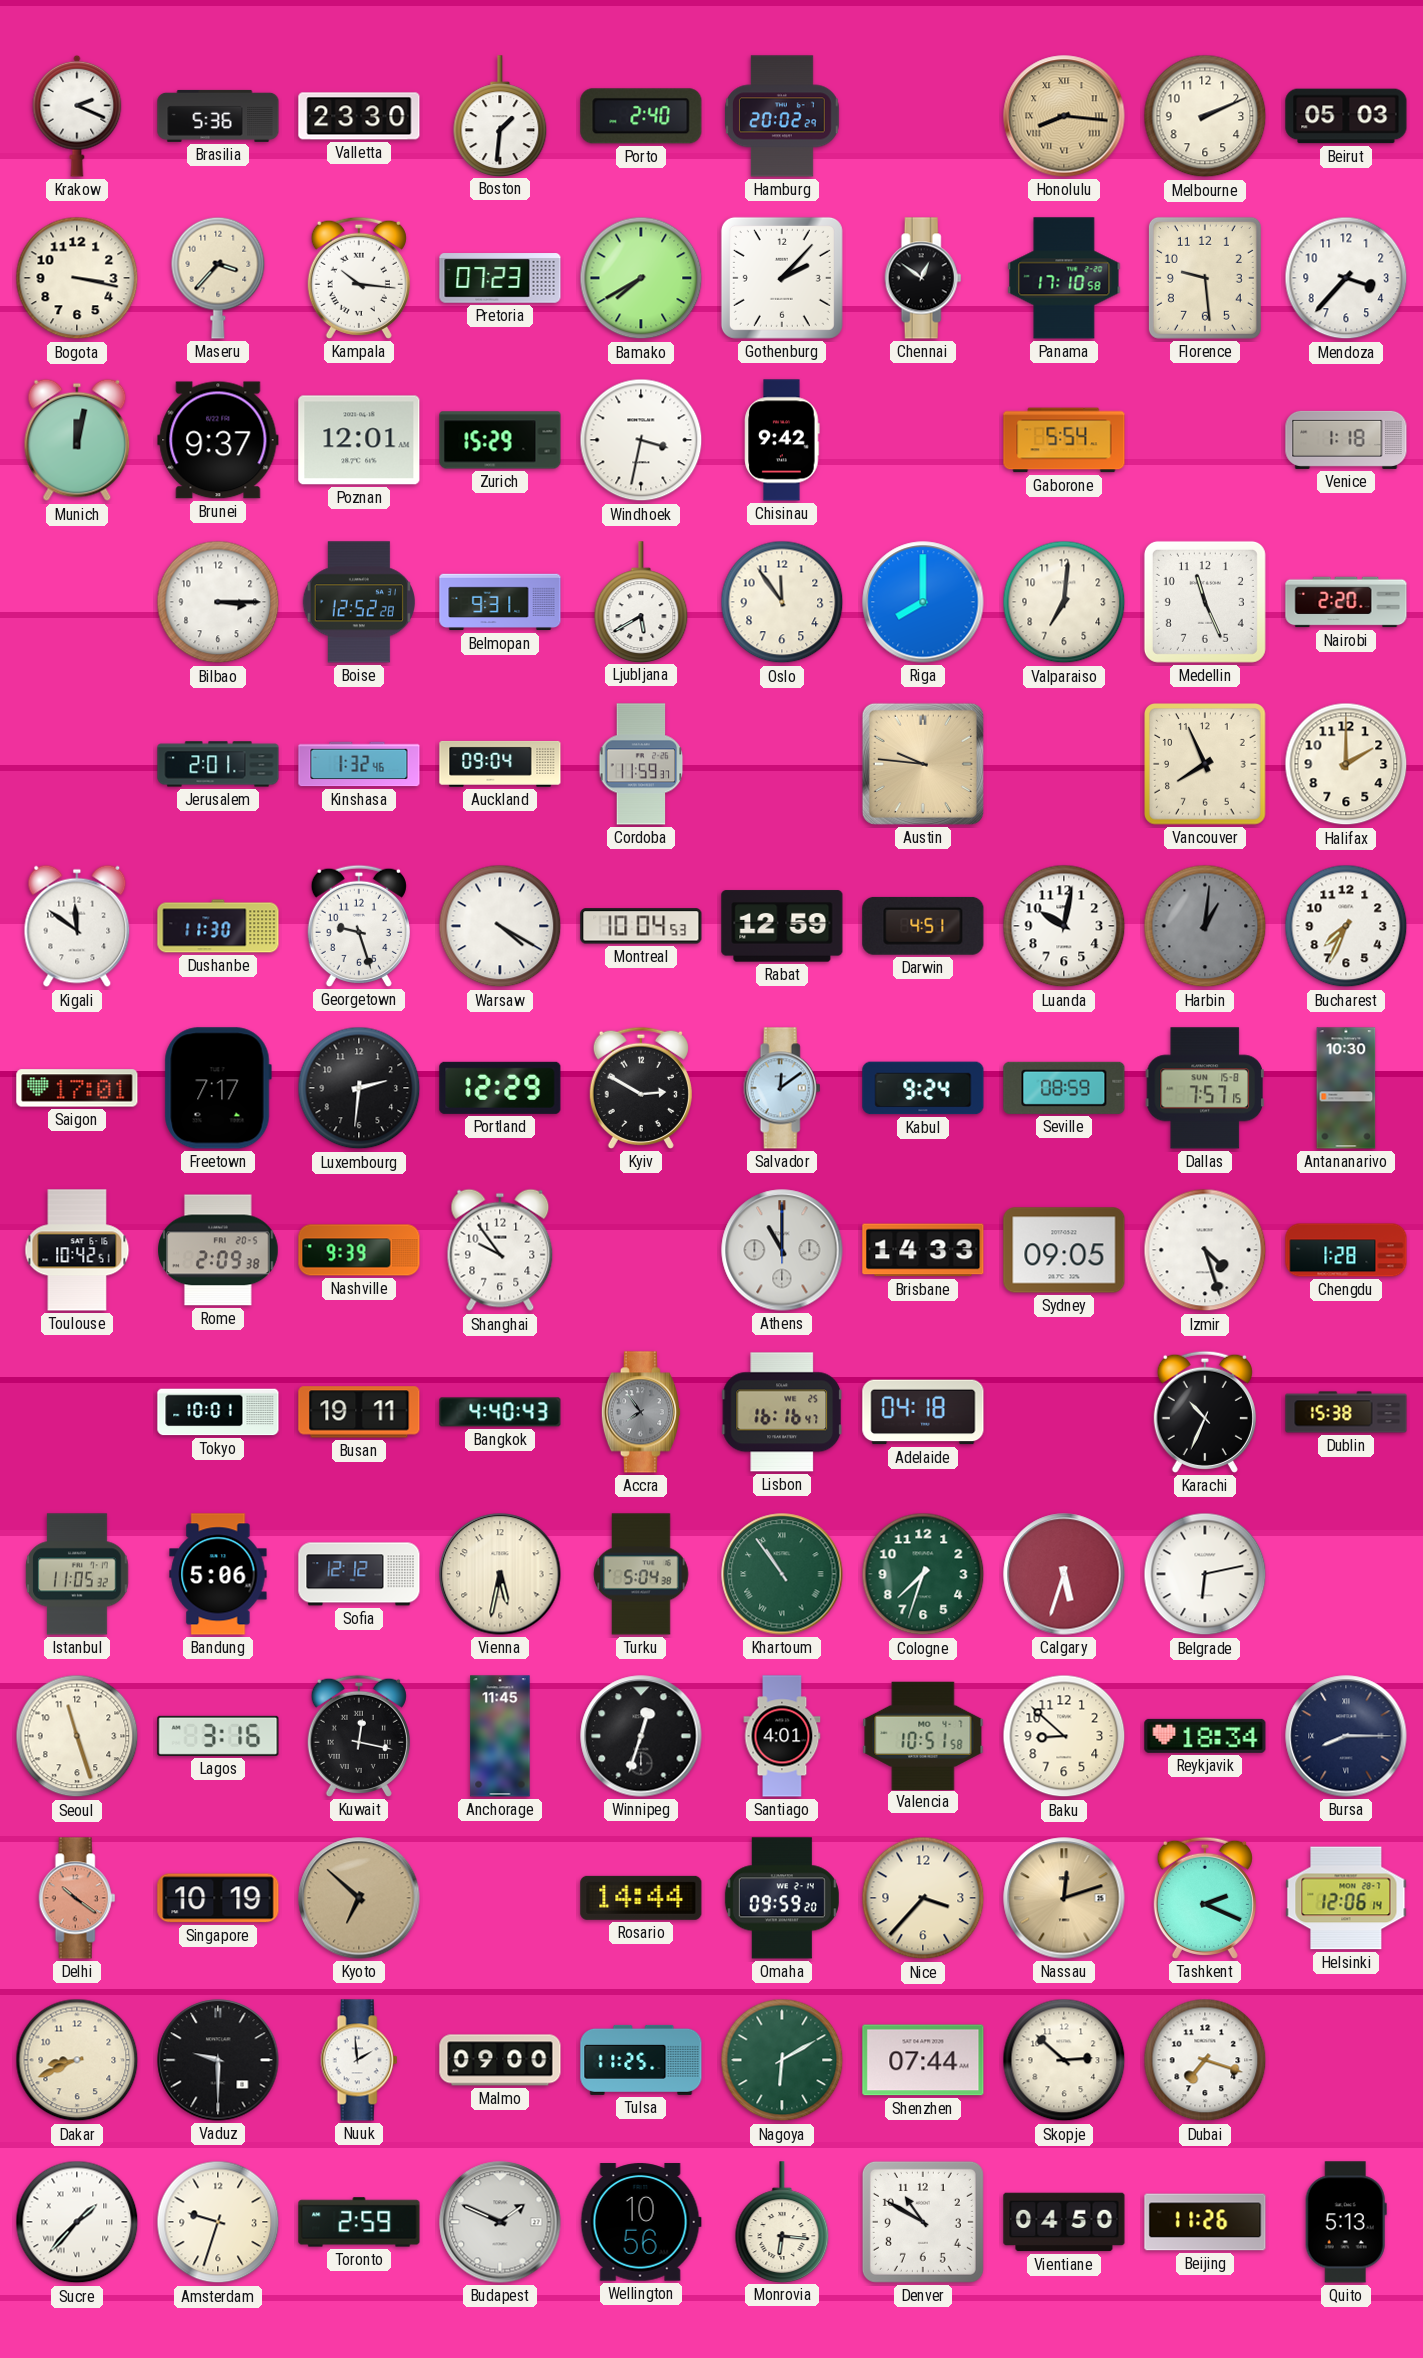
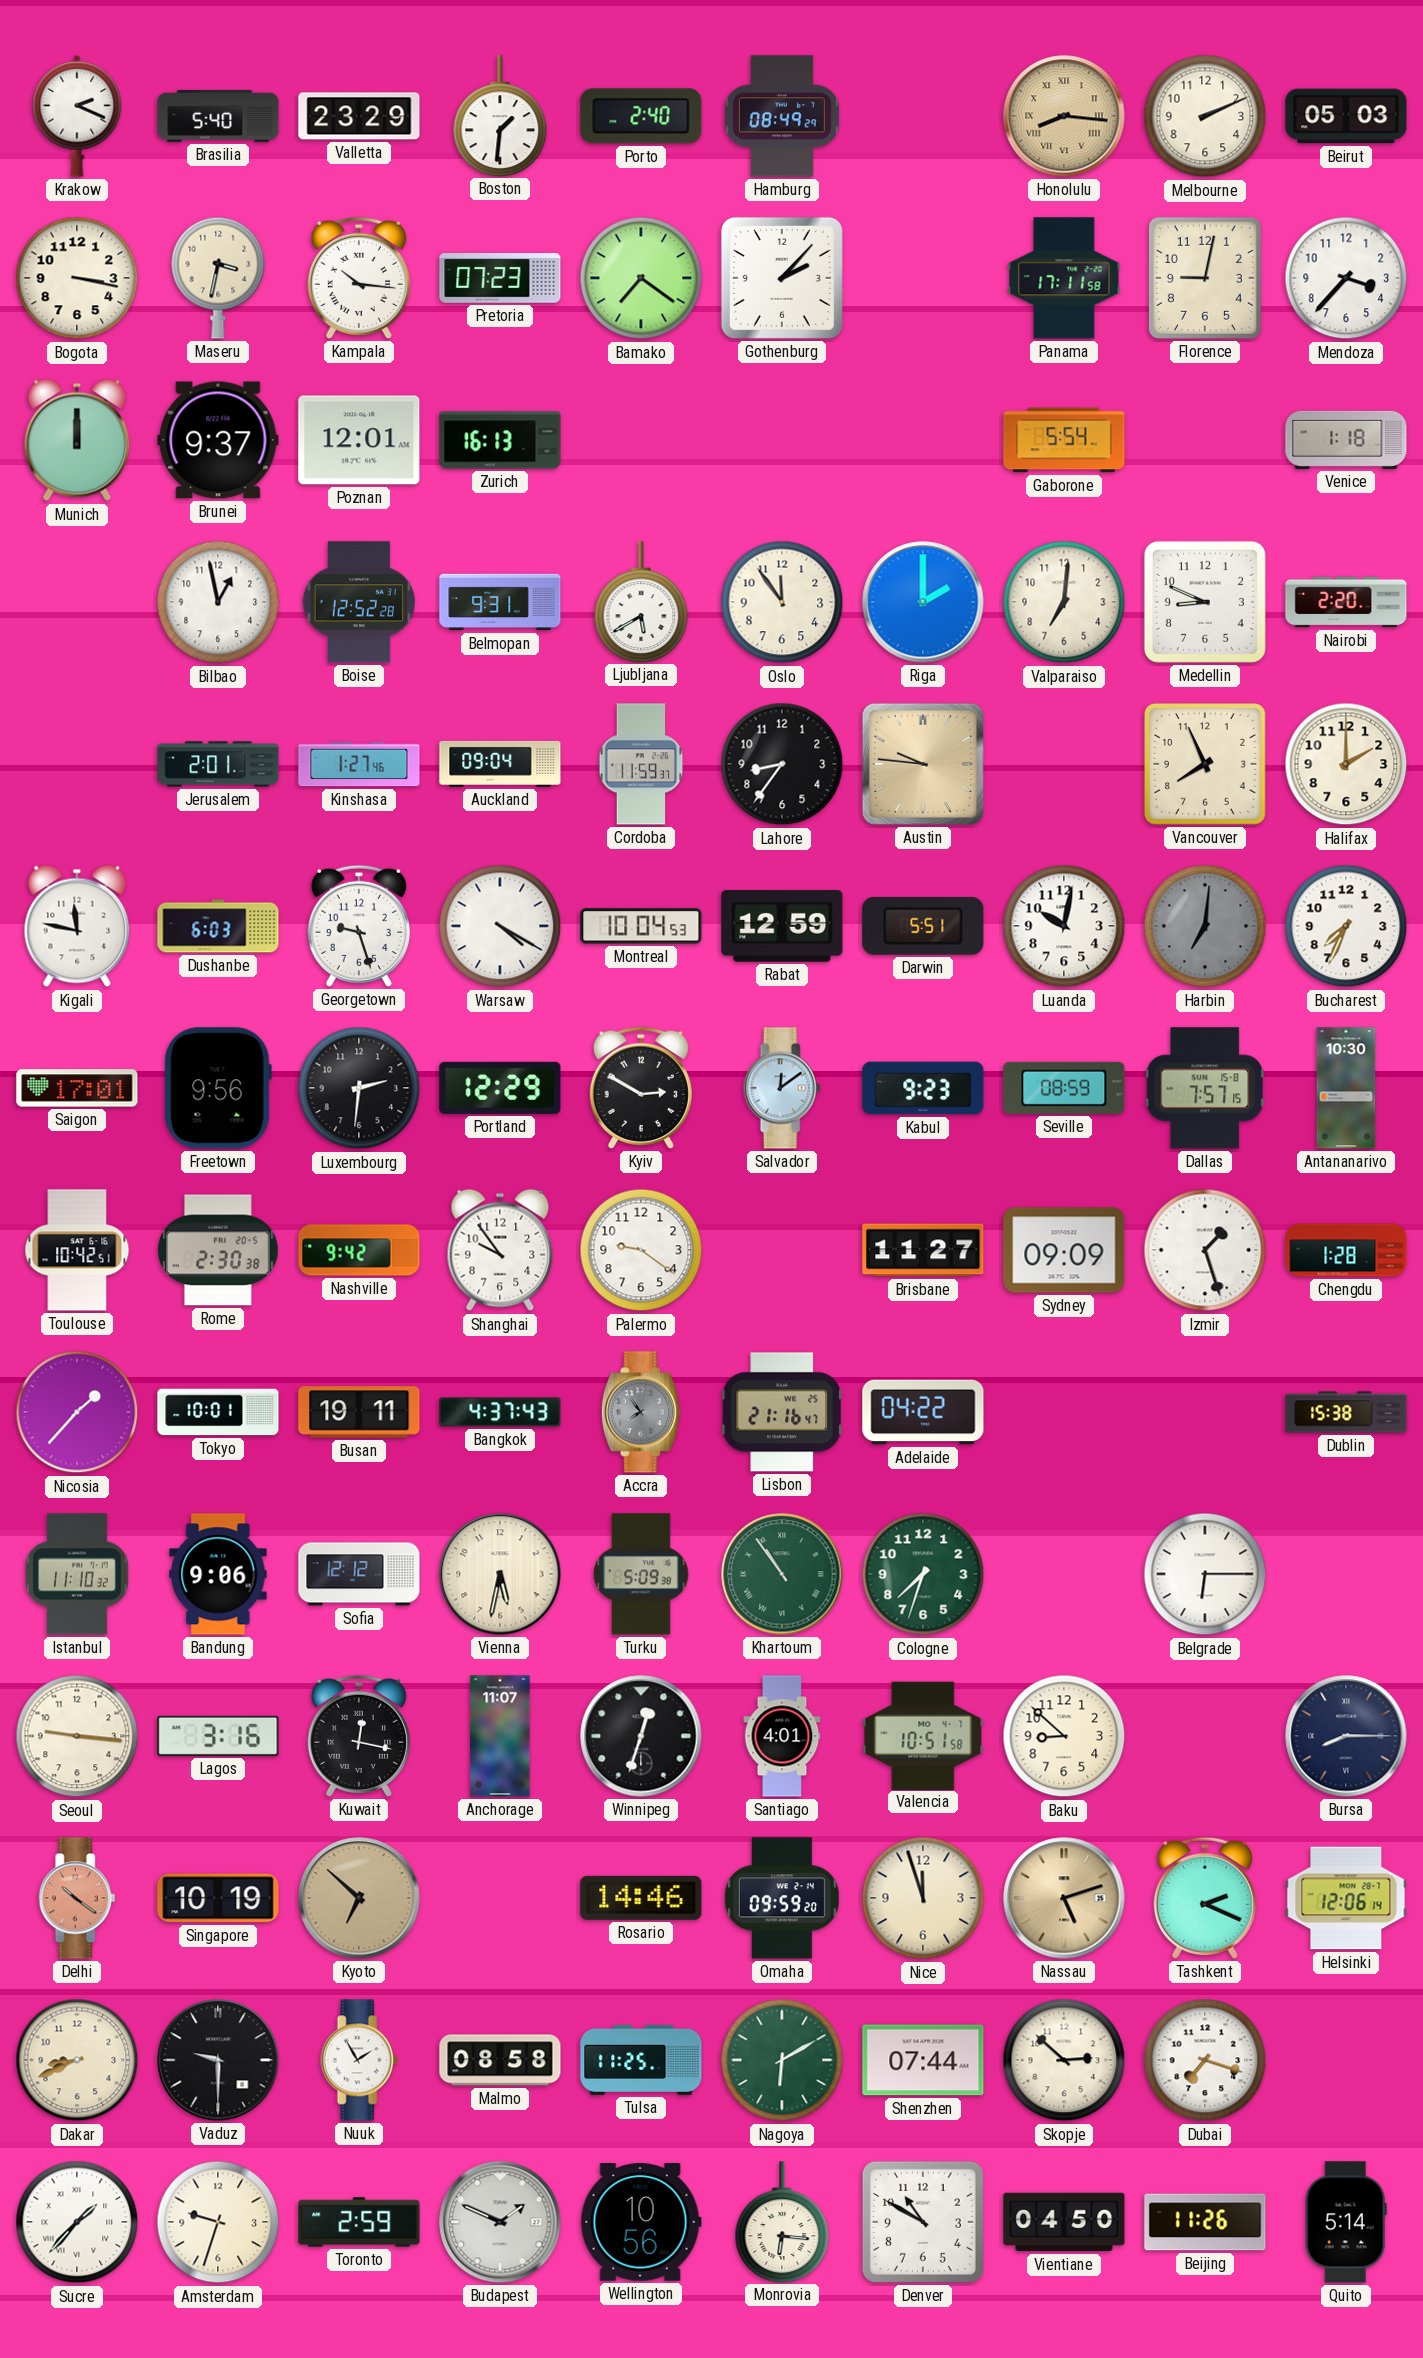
Brasilia: 5:36 -> 5:40 (218, 116)
Valletta: 23:30 -> 23:29 (359, 116)
Hamburg: 20:02 -> 08:49 (783, 116)
Maseru: 3:37 -> 3:32 (218, 278)
Bamako: 7:40 -> 7:21 (641, 278)
Chennai: 12:51 -> none (923, 278)
Panama: 17:10 -> 17:11 (1064, 278)
Florence: 9:29 -> 9:02 (1205, 278)
Munich: 12:02 -> 12:00 (77, 440)
Zurich: 15:29 -> 16:13 (500, 440)
Windhoek: 3:32 -> none (641, 440)
Chisinau: 9:42 -> none (782, 440)
Bilbao: 3:15 -> 12:58 (218, 602)
Riga: 8:00 -> 2:00 (923, 602)
Medellin: 11:26 -> 8:49 (1205, 602)
Kinshasa: 1:32 -> 1:27 (359, 764)
Lahore: none -> 8:36 (782, 764)
Kigali: 11:51 -> 11:47 (77, 926)
Dushanbe: 11:30 -> 6:03 (218, 926)
Darwin: 4:51 -> 5:51 (923, 926)
Harbin: 1:01 -> 7:01 (1205, 926)
Freetown: 7:17 -> 9:56 (218, 1088)
Kabul: 9:24 -> 9:23 (923, 1088)
Rome: 2:09 -> 2:30 (218, 1250)
Nashville: 9:39 -> 9:42 (359, 1250)
Palermo: none -> 9:21 (641, 1250)
Athens: 11:00 -> none (782, 1250)
Brisbane: 14:33 -> 11:27 (923, 1250)
Sydney: 09:05 -> 09:09 (1064, 1250)
Izmir: 4:27 -> 1:27 (1205, 1250)
Nicosia: none -> 1:37 (77, 1412)
Bangkok: 4:40 -> 4:37 (500, 1412)
Lisbon: 16:16 -> 21:16 (782, 1412)
Adelaide: 04:18 -> 04:22 (923, 1412)
Karachi: 10:34 -> none (1205, 1412)
Istanbul: 11:05 -> 11:10 (77, 1574)
Bandung: 5:06 -> 9:06 (218, 1574)
Turku: 5:04 -> 5:09 (641, 1574)
Calgary: 5:33 -> none (1064, 1574)
Belgrade: 6:13 -> 6:15 (1205, 1574)
Seoul: 11:27 -> 9:16 (77, 1736)
Anchorage: 11:45 -> 11:07 (500, 1736)
Reykjavik: 18:34 -> none (1205, 1736)
Rosario: 14:44 -> 14:46 (641, 1898)
Nice: 3:37 -> 11:57 (923, 1898)
Nassau: 12:12 -> 5:12 (1064, 1898)
Nuuk: 1:59 -> 1:55 (359, 2060)
Malmo: 09:00 -> 08:58 (500, 2060)
Quito: 5:13 -> 5:14 (1346, 2222)
